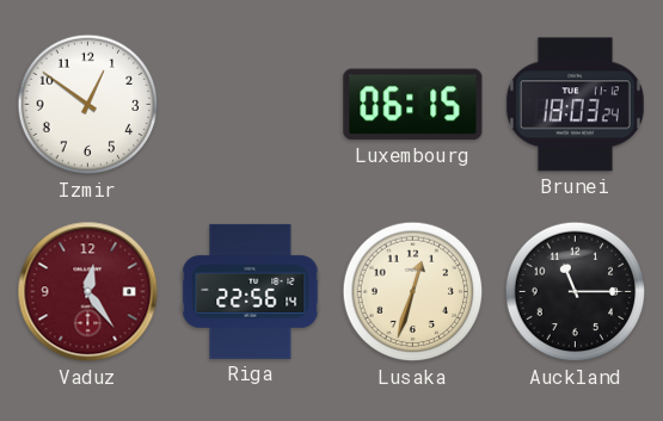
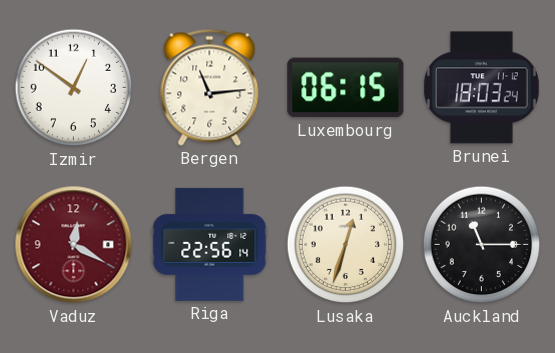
Bergen: none -> 11:14 (210, 87)
Vaduz: 12:24 -> 12:20 (74, 245)
